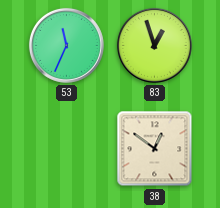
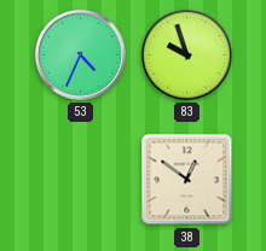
53: 11:34 -> 4:34 (80, 54)
83: 12:57 -> 9:57 (186, 54)
